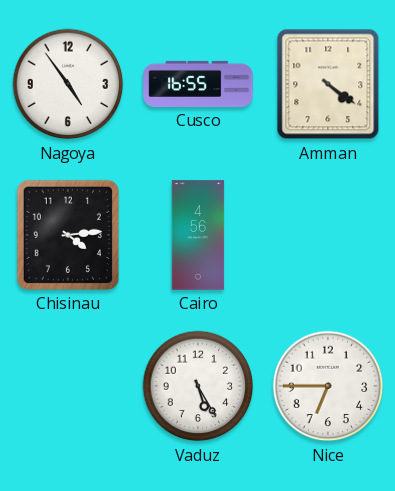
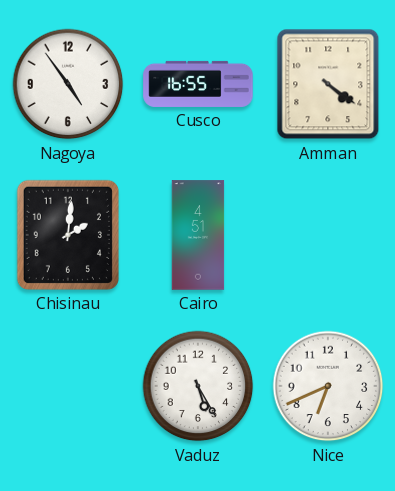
Chisinau: 4:14 -> 2:01 (68, 235)
Cairo: 4:56 -> 4:51 (198, 235)
Nice: 6:45 -> 6:41 (328, 386)
